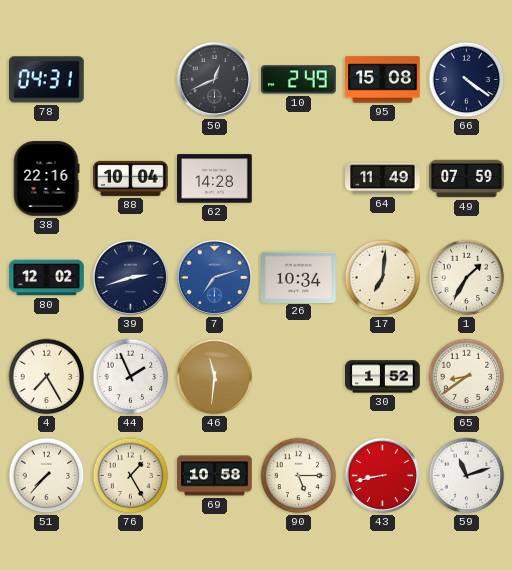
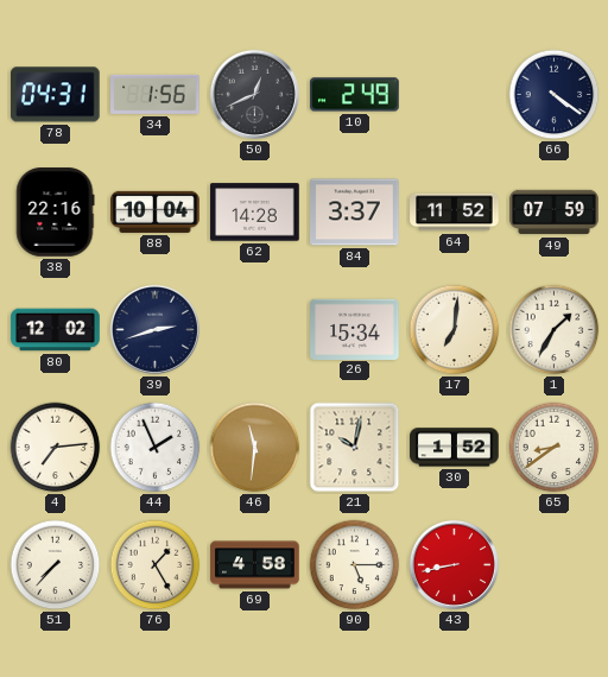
34: none -> 1:56 (156, 94)
95: 15:08 -> none (383, 80)
84: none -> 3:37 (355, 213)
64: 11:49 -> 11:52 (455, 213)
7: 7:12 -> none (214, 277)
26: 10:34 -> 15:34 (355, 329)
4: 7:25 -> 7:14 (56, 448)
21: none -> 10:02 (355, 448)
69: 10:58 -> 4:58 (255, 565)
59: 11:12 -> none (467, 476)
